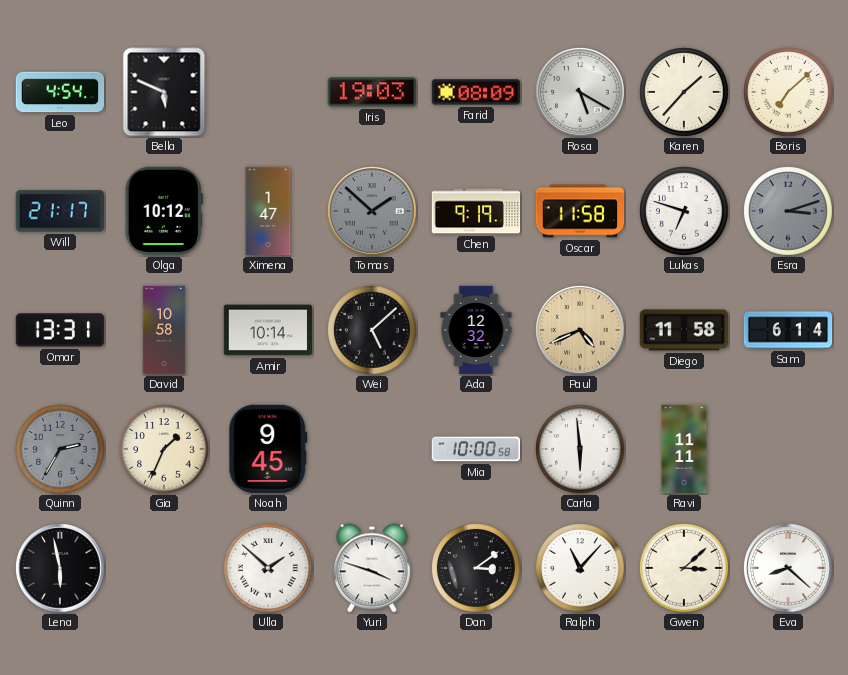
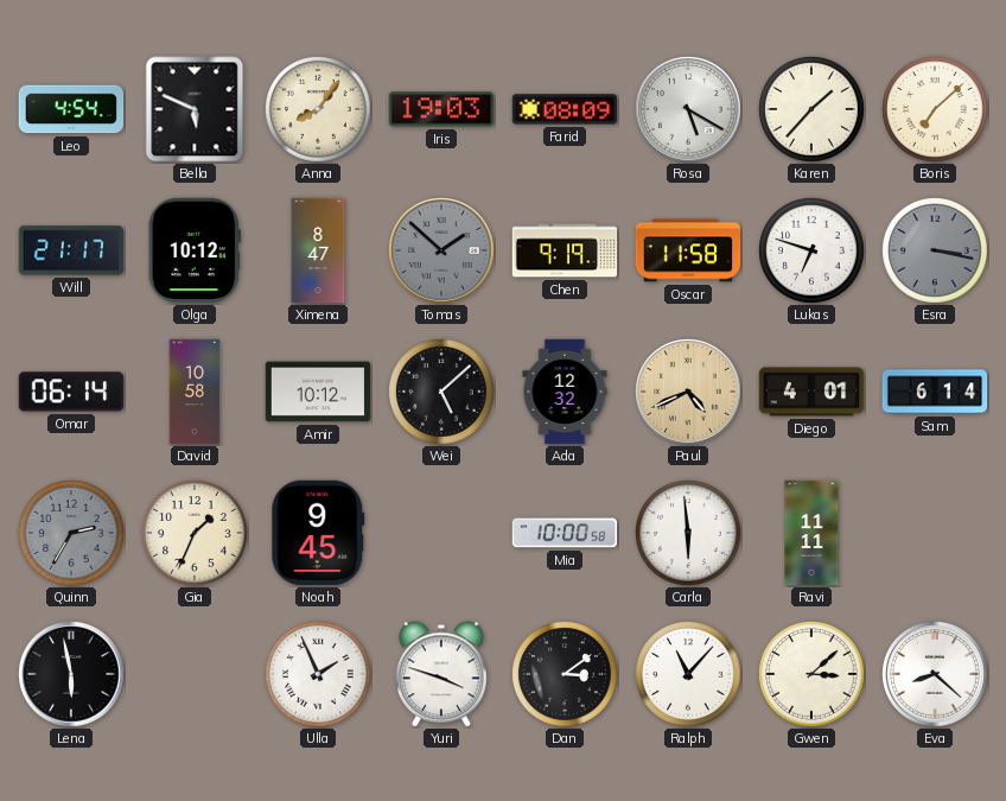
Anna: none -> 8:06 (318, 109)
Ximena: 1:47 -> 8:47 (318, 250)
Esra: 3:12 -> 3:17 (935, 250)
Omar: 13:31 -> 06:14 (71, 392)
Amir: 10:14 -> 10:12 (318, 392)
Diego: 11:58 -> 4:01 (811, 392)
Ulla: 1:52 -> 1:56 (318, 674)
